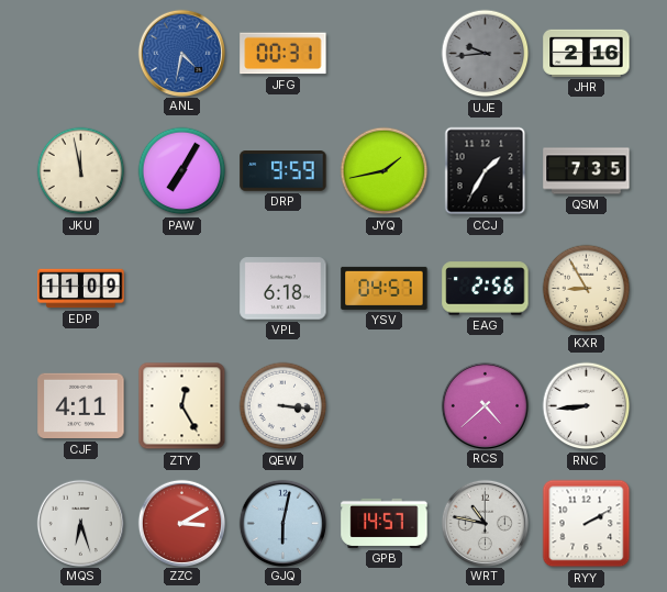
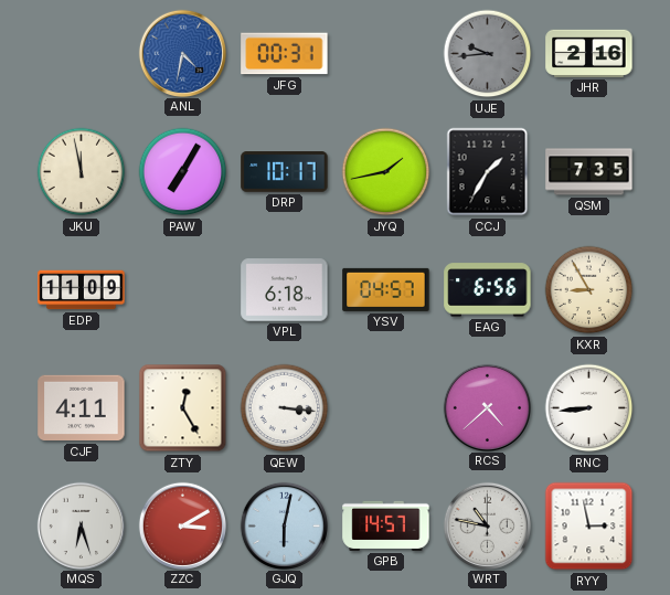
DRP: 9:59 -> 10:17 (285, 172)
EAG: 2:56 -> 6:56 (488, 290)
RYY: 2:10 -> 2:58 (589, 527)
